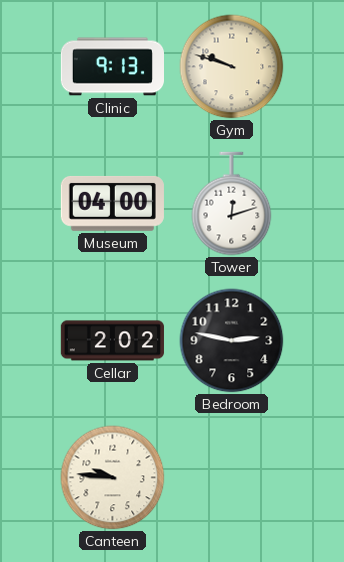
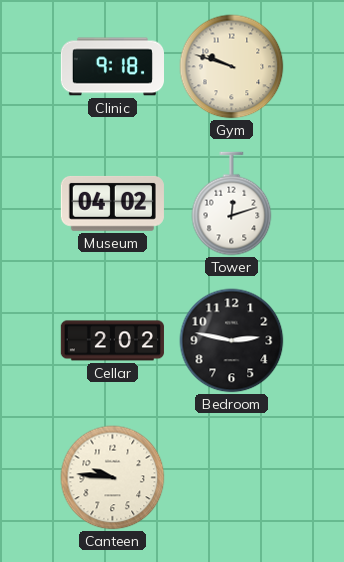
Clinic: 9:13 -> 9:18 (112, 67)
Museum: 04:00 -> 04:02 (112, 203)
